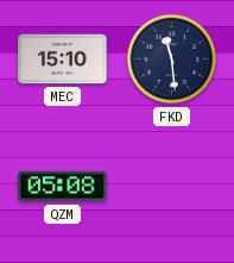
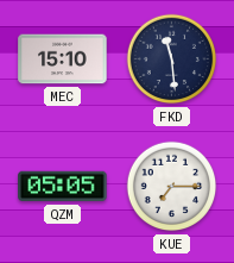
QZM: 05:08 -> 05:05 (63, 187)
KUE: none -> 7:15 (172, 187)
